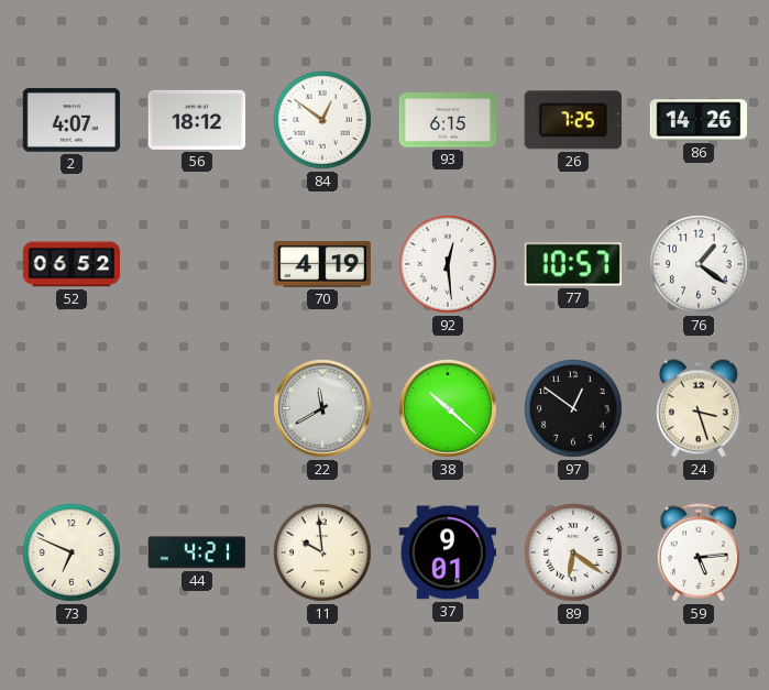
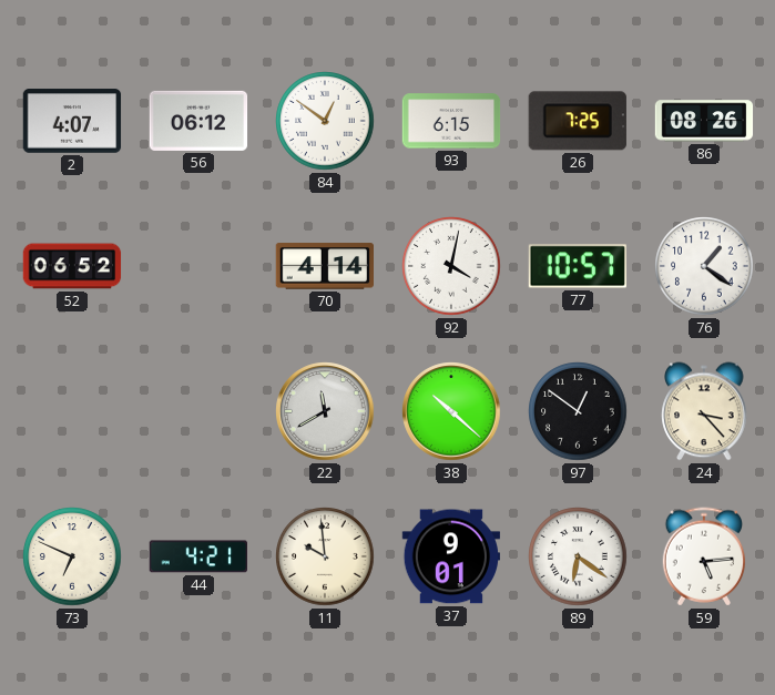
56: 18:12 -> 06:12 (198, 121)
86: 14:26 -> 08:26 (704, 121)
70: 4:19 -> 4:14 (324, 266)
92: 12:29 -> 4:02 (451, 266)
24: 3:27 -> 3:23 (704, 411)
